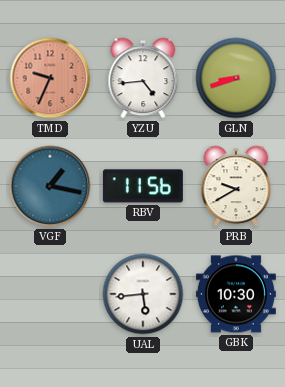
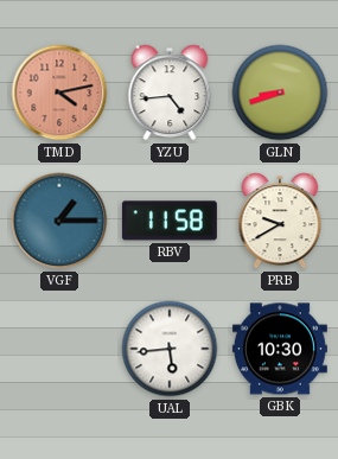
TMD: 9:34 -> 4:13 (59, 93)
VGF: 1:17 -> 1:15 (59, 221)
RBV: 11:56 -> 11:58 (170, 221)
